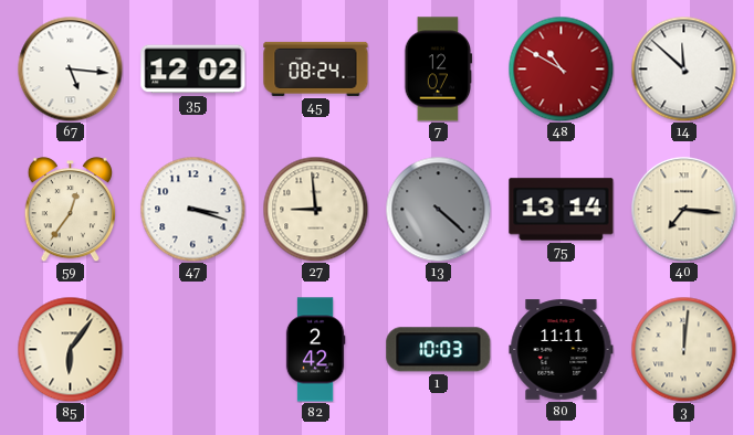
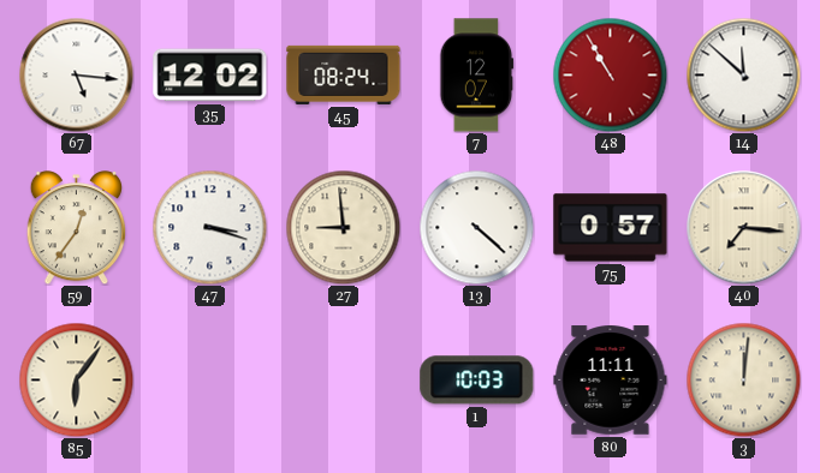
48: 10:50 -> 10:55 (610, 74)
13 dial: grey -> white (476, 227)
75: 13:14 -> 0:57 (611, 228)
82: 2:42 -> none (315, 350)
